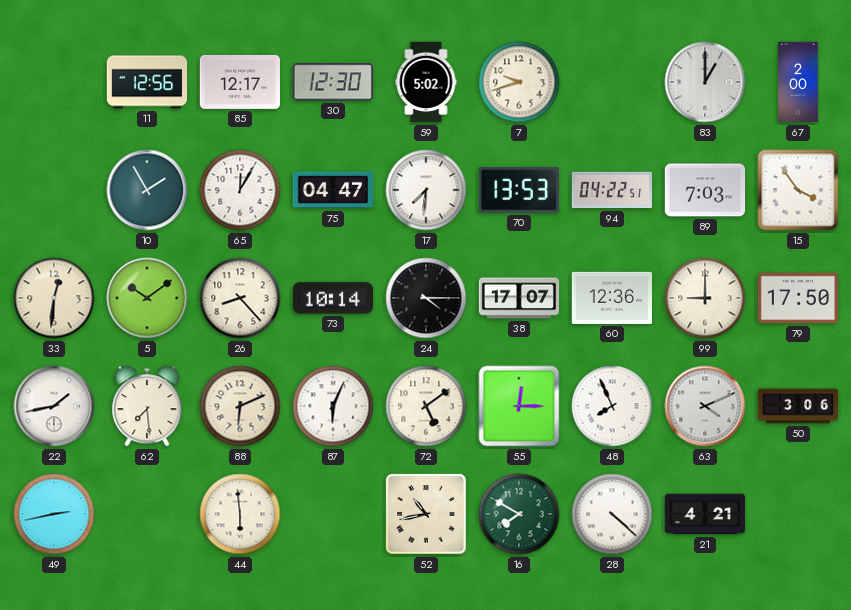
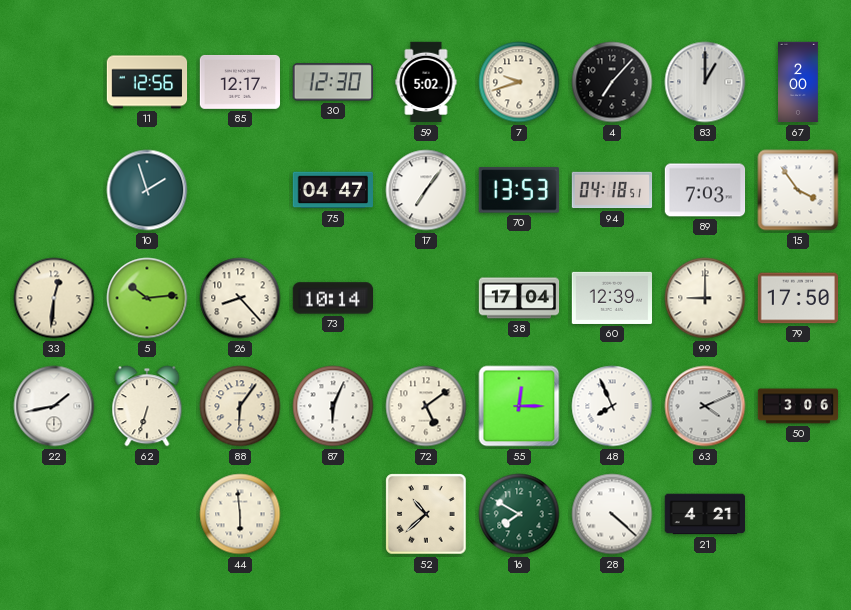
4: none -> 7:07 (612, 82)
10: 1:55 -> 1:57 (147, 190)
65: 12:05 -> none (240, 190)
17: 7:31 -> 7:06 (426, 190)
94: 04:22 -> 04:18 (612, 190)
5: 10:09 -> 10:14 (147, 298)
24: 4:15 -> none (426, 298)
38: 17:07 -> 17:04 (519, 298)
60: 12:36 -> 12:39 (612, 298)
62: 7:29 -> 6:33 (147, 406)
88: 6:11 -> 6:06 (240, 406)
49: 2:43 -> none (54, 514)
52: 10:43 -> 10:38 (426, 514)
